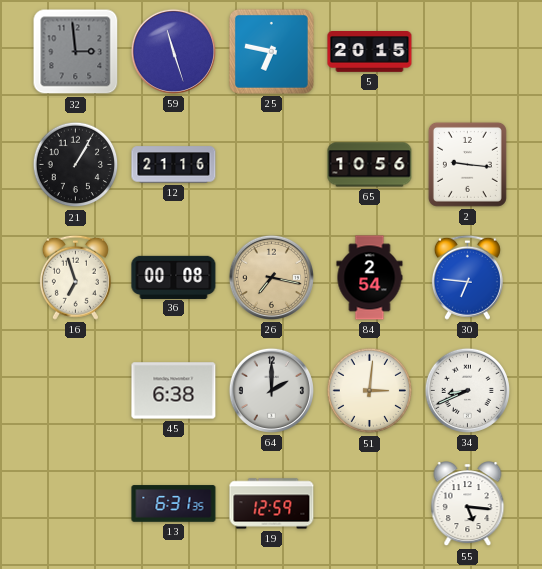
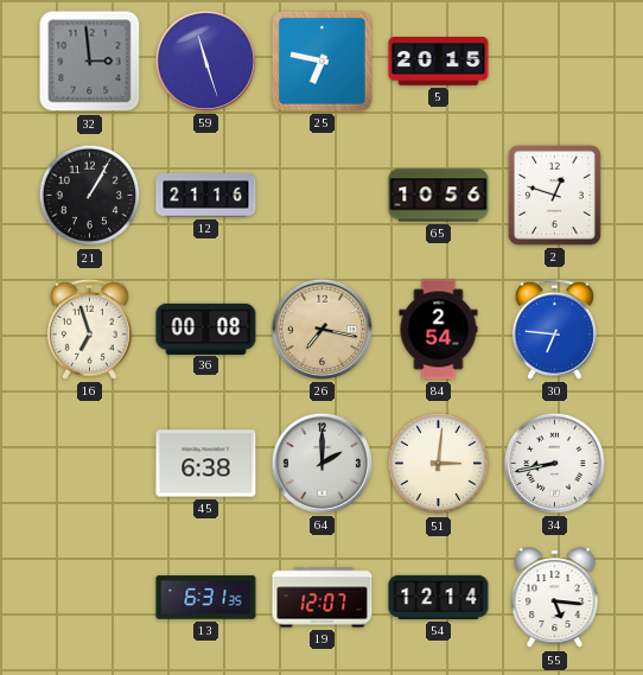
2: 9:16 -> 12:48 (554, 195)
34: 8:41 -> 8:43 (554, 463)
19: 12:59 -> 12:07 (323, 598)
54: none -> 12:14 (439, 597)
